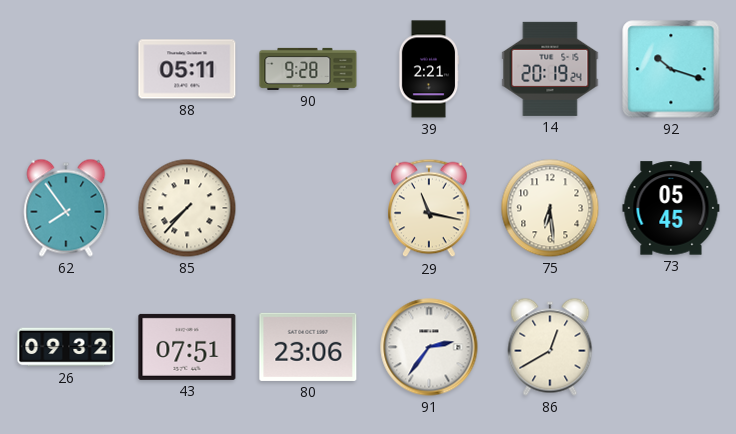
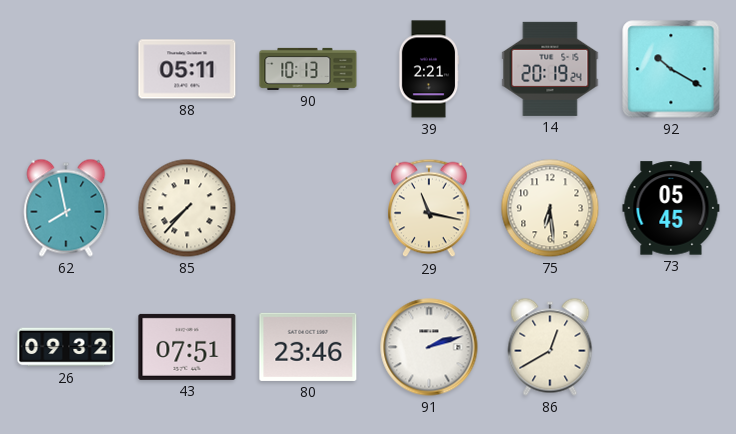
90: 9:28 -> 10:13 (308, 69)
92: 10:18 -> 10:20 (671, 69)
62: 7:54 -> 7:58 (66, 208)
80: 23:06 -> 23:46 (308, 347)
91: 2:36 -> 2:12 (429, 347)
